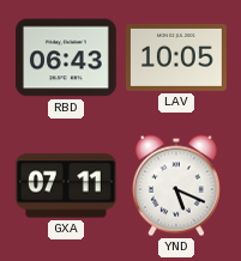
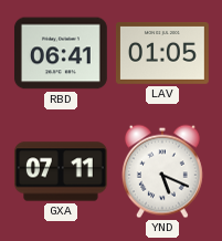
RBD: 06:43 -> 06:41 (61, 53)
LAV: 10:05 -> 01:05 (162, 54)
